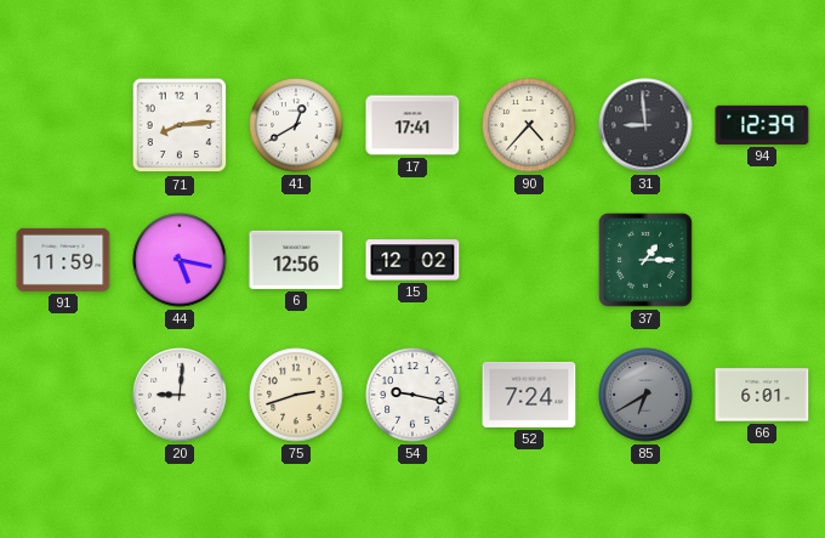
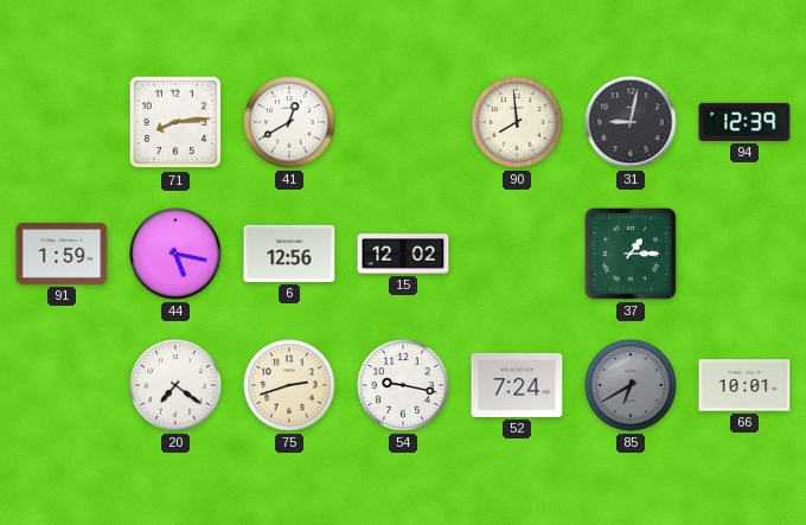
17: 17:41 -> none (412, 125)
90: 4:37 -> 7:59 (517, 122)
31: 8:59 -> 9:02 (631, 122)
91: 11:59 -> 1:59 (62, 254)
20: 9:01 -> 7:21 (175, 385)
66: 6:01 -> 10:01 (744, 385)
